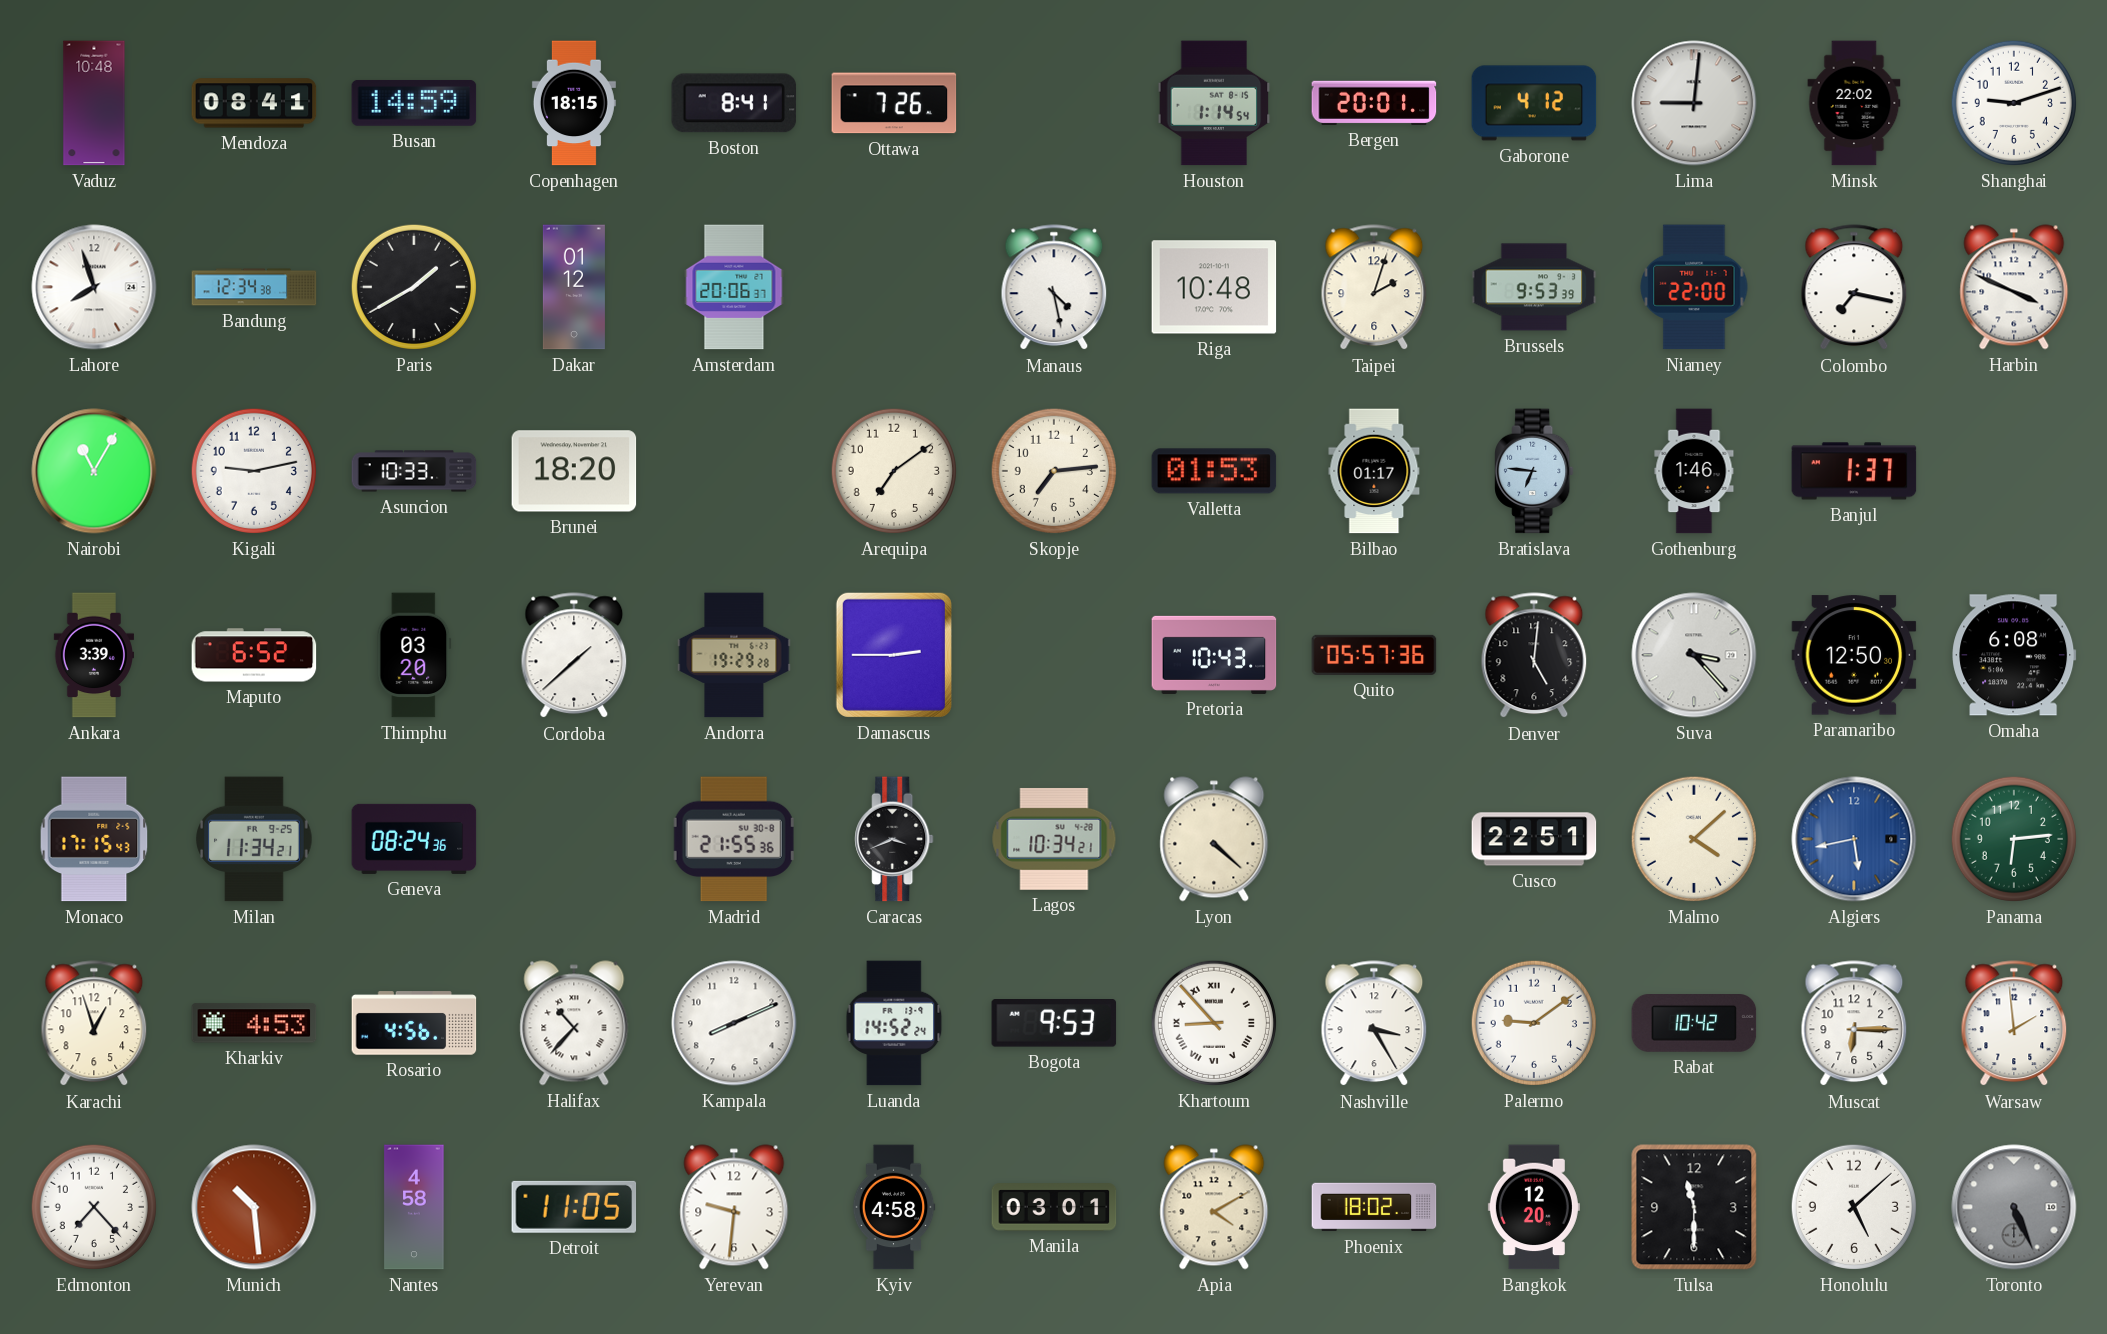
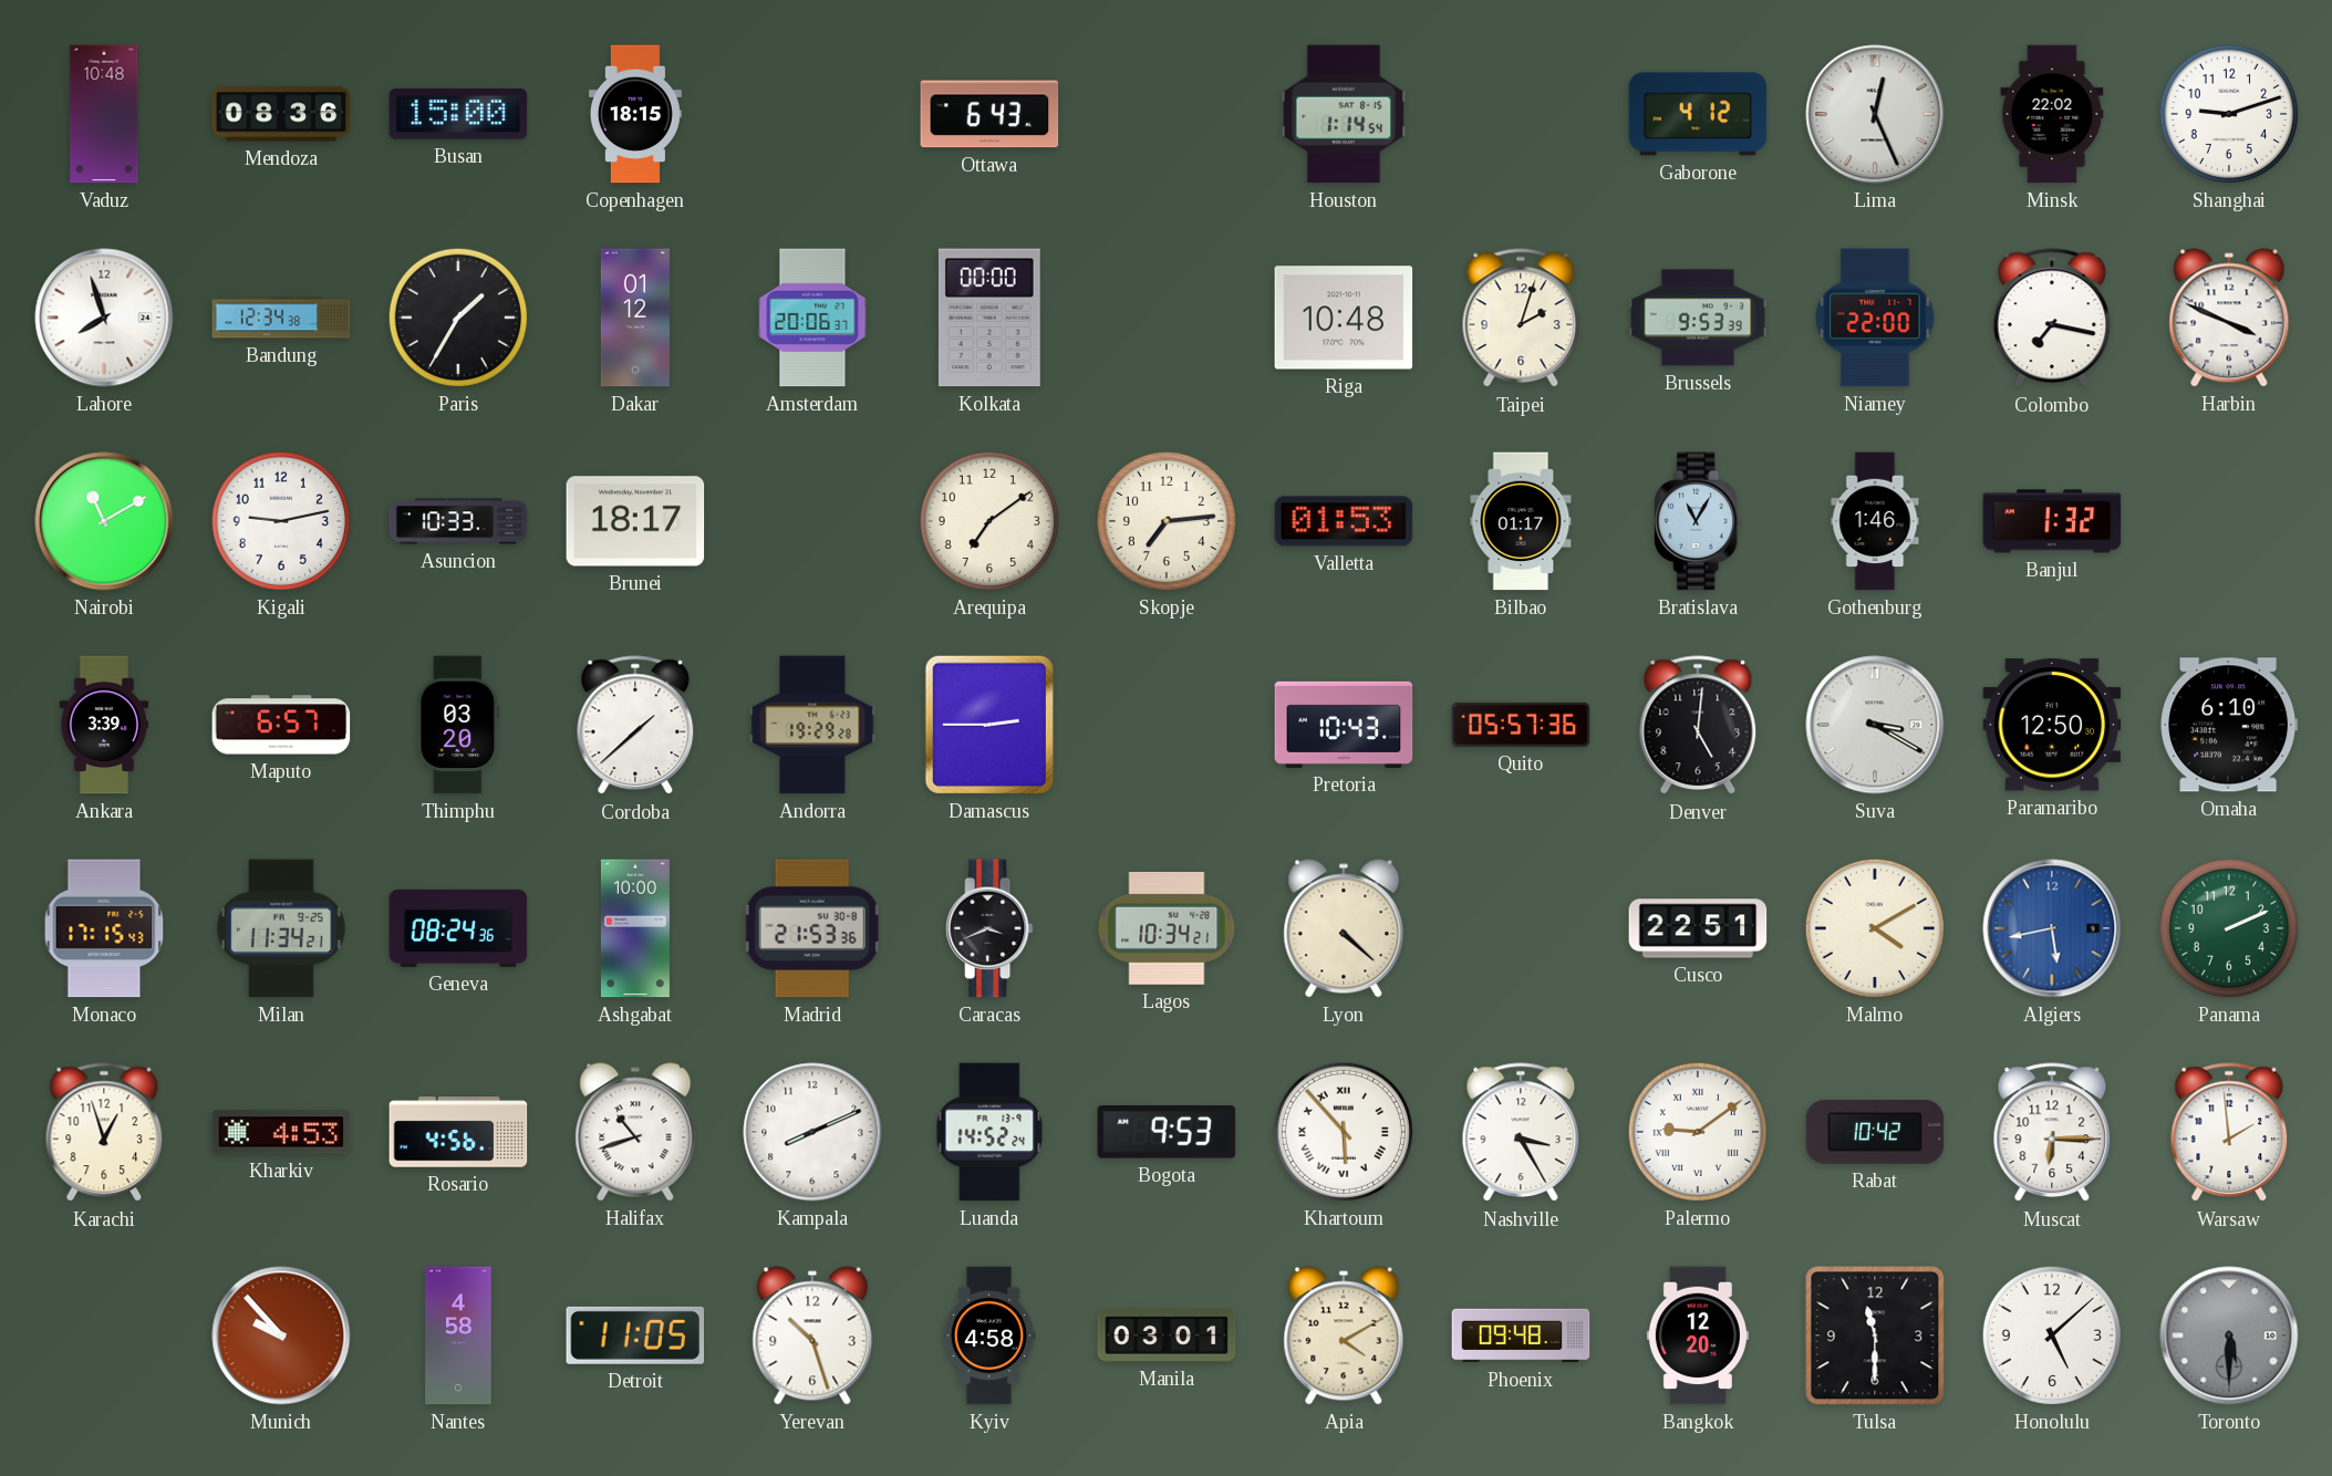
Mendoza: 08:41 -> 08:36 (281, 114)
Busan: 14:59 -> 15:00 (458, 114)
Boston: 8:41 -> none (734, 103)
Ottawa: 7:26 -> 6:43 (989, 114)
Bergen: 20:01 -> none (1374, 103)
Lima: 9:01 -> 12:26 (1875, 114)
Paris: 1:40 -> 1:35 (458, 318)
Kolkata: none -> 00:00 (989, 318)
Manaus: 4:28 -> none (1054, 288)
Nairobi: 11:05 -> 11:10 (104, 521)
Brunei: 18:20 -> 18:17 (635, 521)
Bratislava: 6:46 -> 11:05 (1698, 521)
Banjul: 1:37 -> 1:32 (2052, 521)
Maputo: 6:52 -> 6:57 (281, 725)
Suva: 3:23 -> 3:20 (1875, 725)
Omaha: 6:08 -> 6:10 (2229, 725)
Ashgabat: none -> 10:00 (635, 928)
Madrid: 21:55 -> 21:53 (812, 928)
Malmo: 4:08 -> 4:10 (1875, 928)
Panama: 6:14 -> 2:11 (2229, 928)
Halifax: 10:37 -> 10:42 (635, 1132)
Khartoum: 8:53 -> 5:53 (1344, 1132)
Palermo numerals: Arabic -> Roman (1698, 1132)
Edmonton: 7:23 -> none (94, 1207)
Munich: 10:29 -> 9:53 (281, 1335)
Yerevan: 9:31 -> 10:27 (812, 1335)
Phoenix: 18:02 -> 09:48 (1521, 1335)
Toronto: 5:26 -> 5:30 (2229, 1335)
